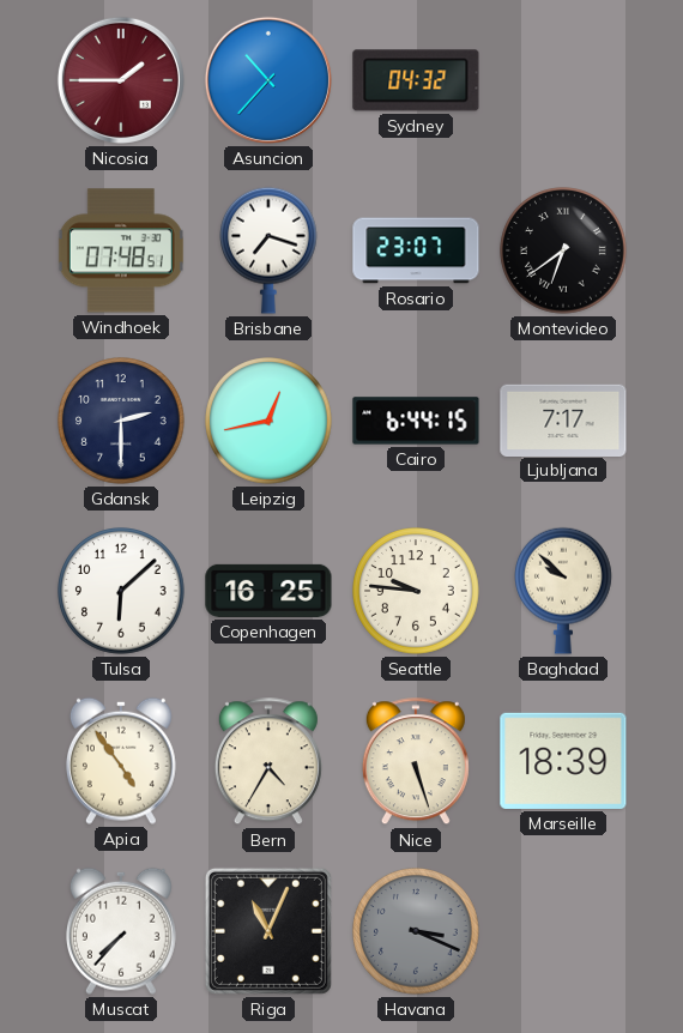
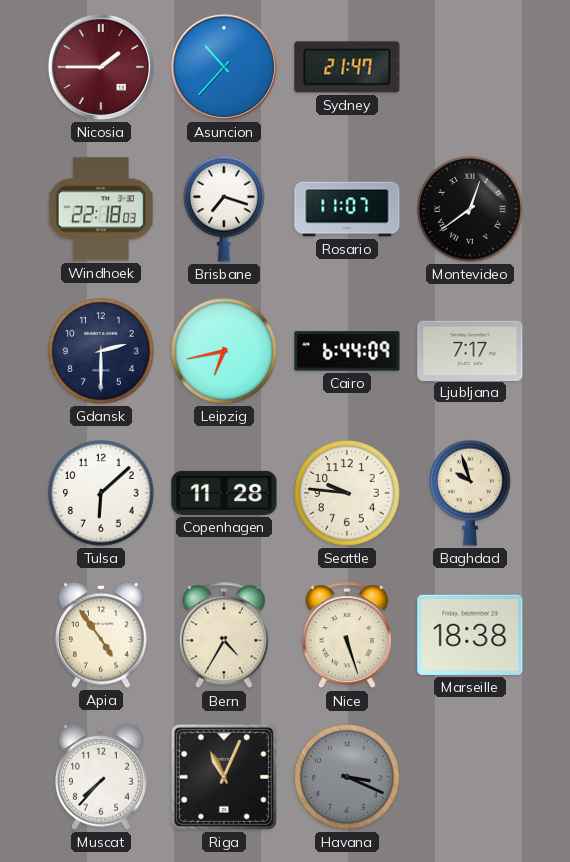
Sydney: 04:32 -> 21:47 (347, 67)
Windhoek: 07:48 -> 22:18 (101, 209)
Rosario: 23:07 -> 11:07 (347, 209)
Montevideo: 6:39 -> 12:39 (470, 209)
Leipzig: 12:43 -> 6:43 (224, 351)
Cairo: 6:44:15 -> 6:44:09 (347, 351)
Copenhagen: 16:25 -> 11:28 (224, 493)
Baghdad: 9:52 -> 9:57 (471, 493)
Marseille: 18:39 -> 18:38 (470, 635)
